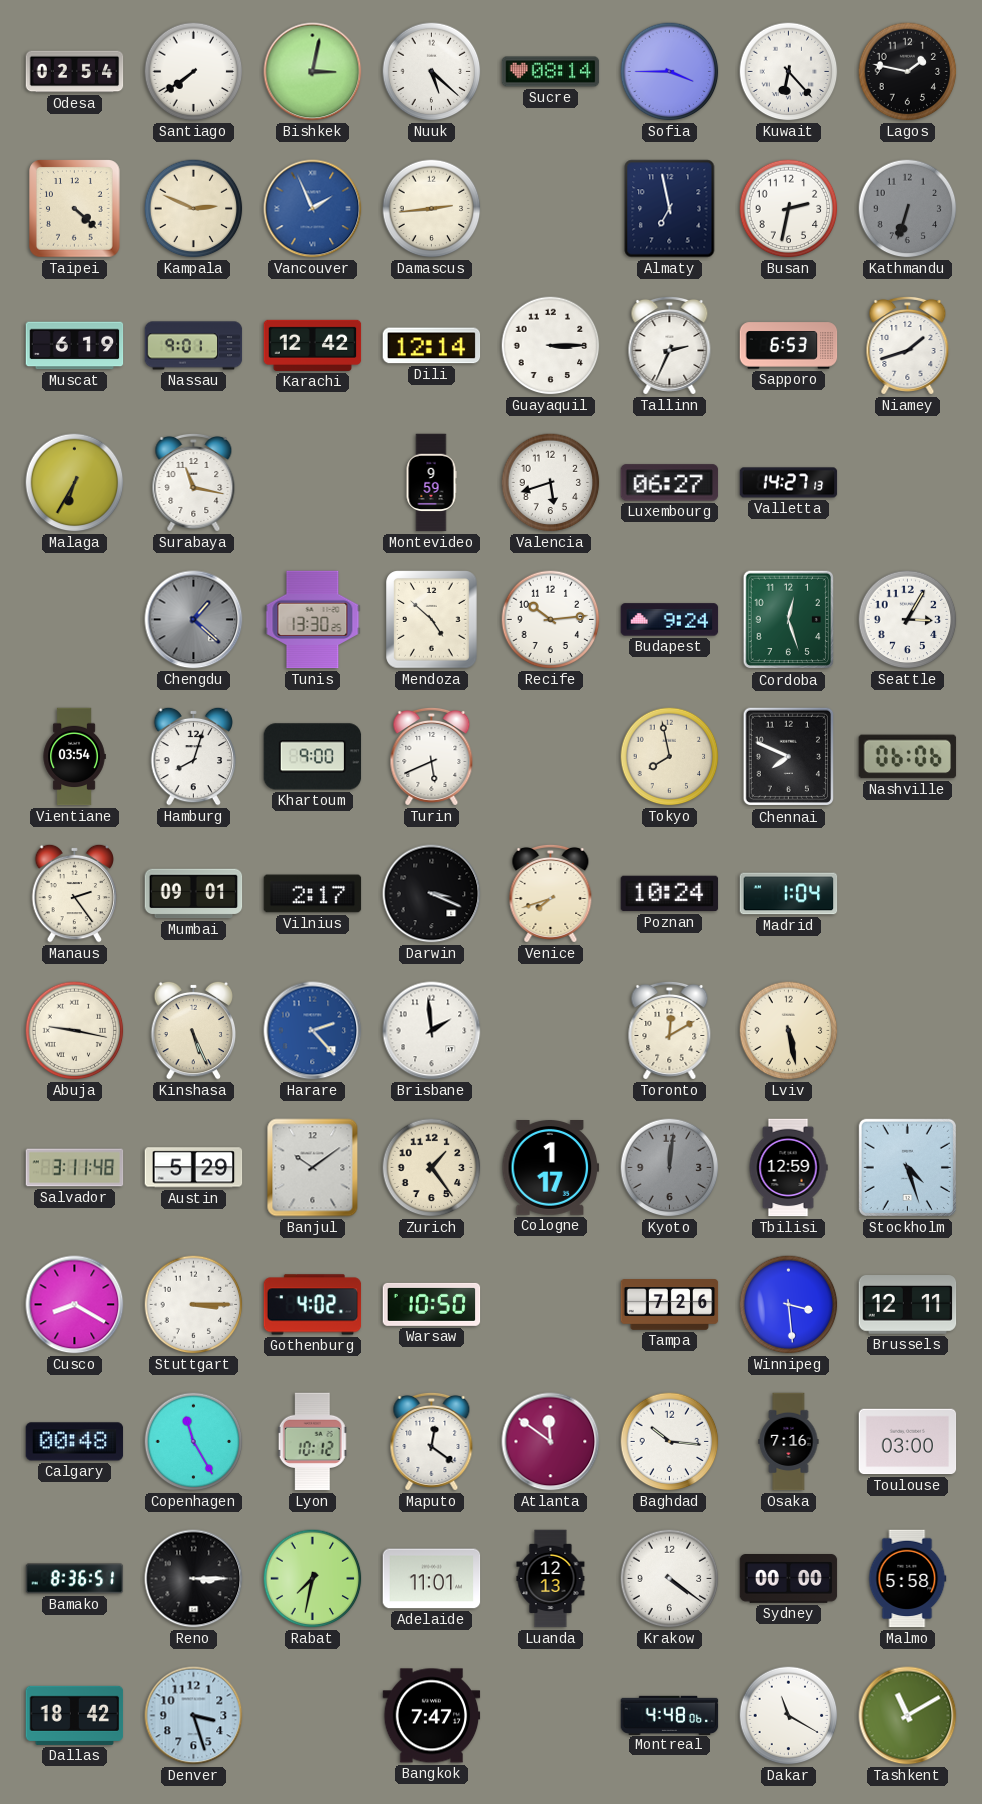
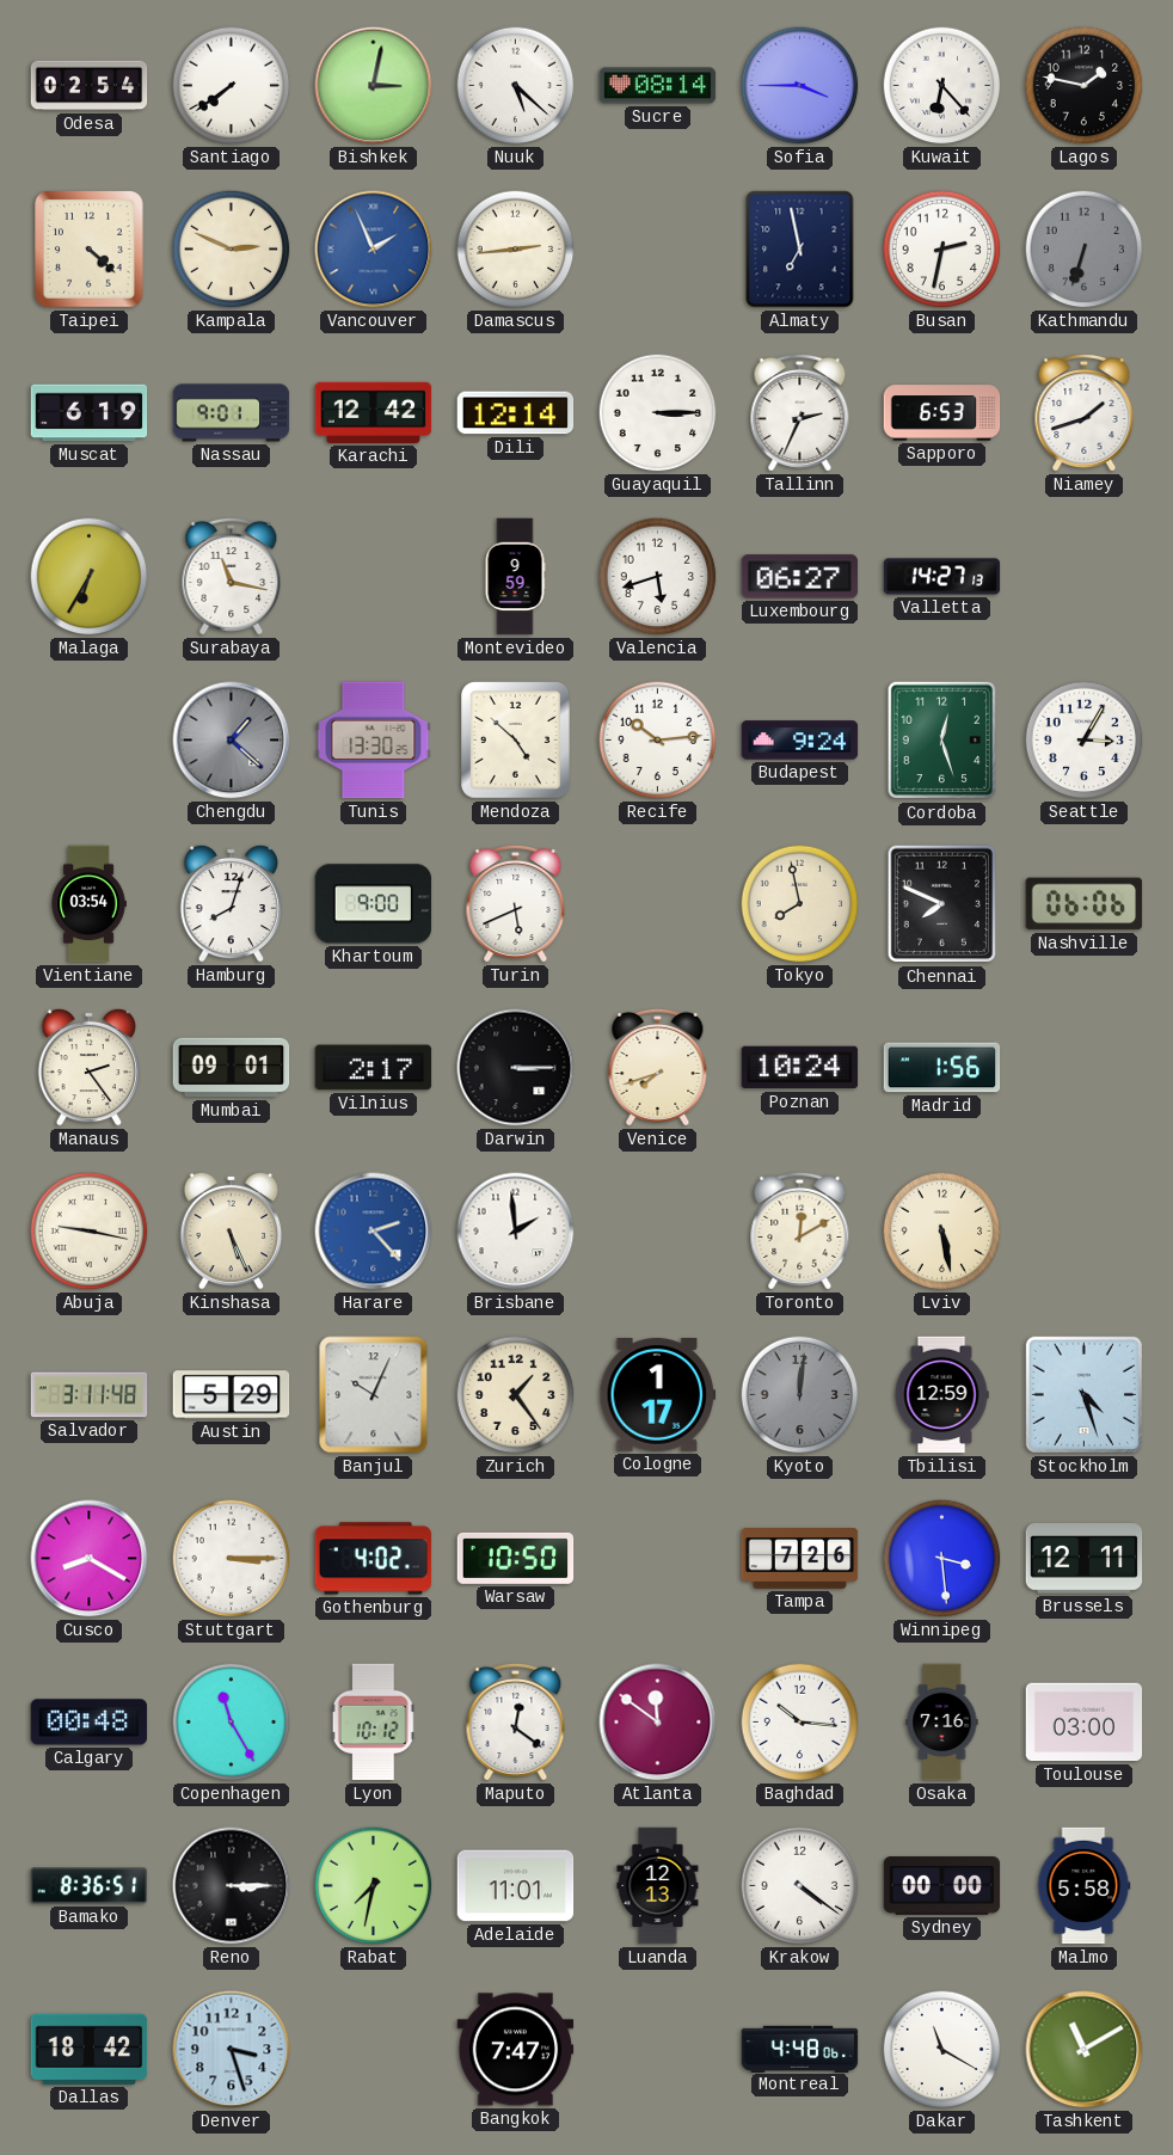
Darwin: 3:19 -> 3:15 (516, 1068)
Madrid: 1:04 -> 1:56 (942, 1068)
Banjul: 10:09 -> 10:04 (374, 1395)
